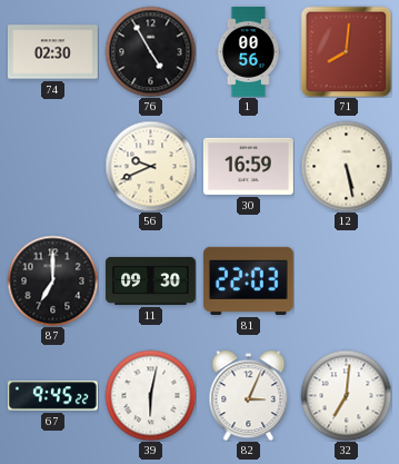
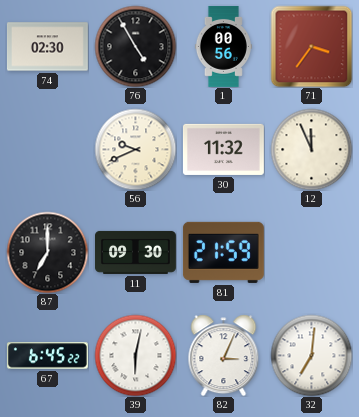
71: 8:01 -> 3:36 (311, 46)
30: 16:59 -> 11:32 (223, 149)
12: 5:28 -> 11:56 (311, 149)
81: 22:03 -> 21:59 (223, 252)
67: 9:45 -> 6:45 (47, 356)
